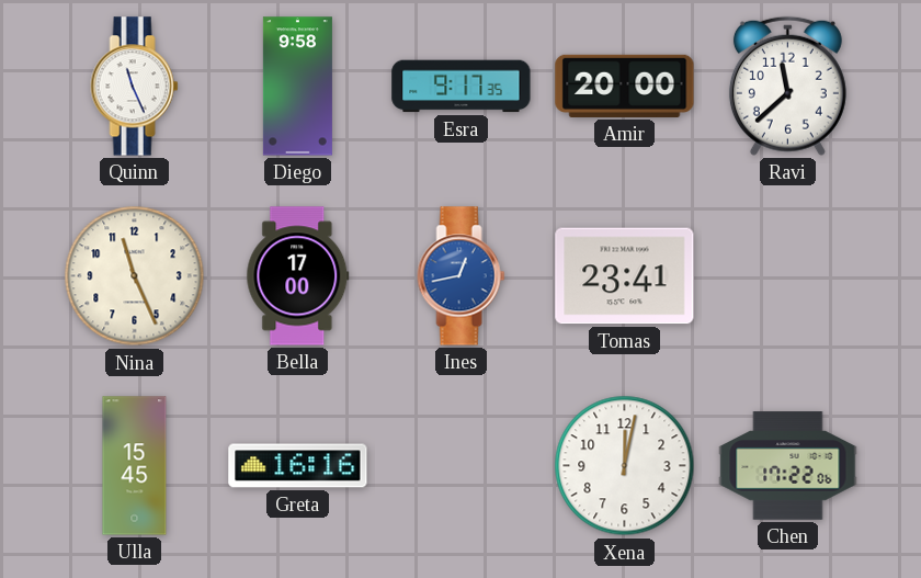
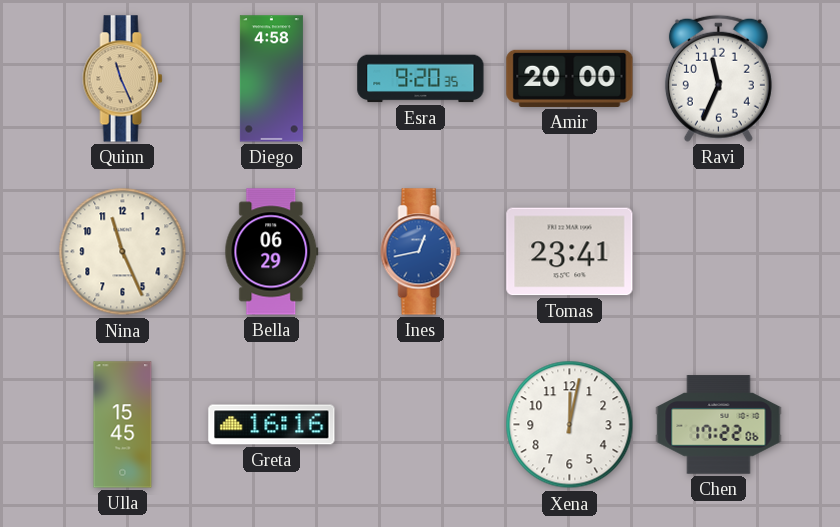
Quinn dial: white -> champagne (123, 79)
Diego: 9:58 -> 4:58 (271, 79)
Esra: 9:17 -> 9:20 (421, 79)
Ravi: 11:38 -> 11:34 (718, 78)
Bella: 17:00 -> 06:29 (272, 252)
